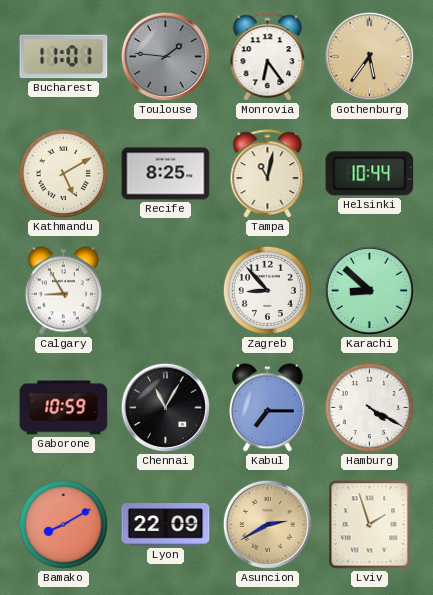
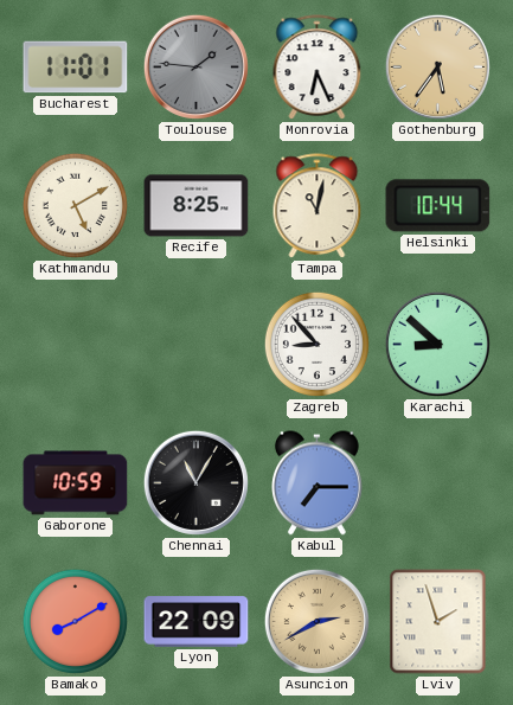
Monrovia: 6:24 -> 6:26 (318, 68)
Calgary: 8:55 -> none (63, 291)
Hamburg: 4:20 -> none (369, 407)
